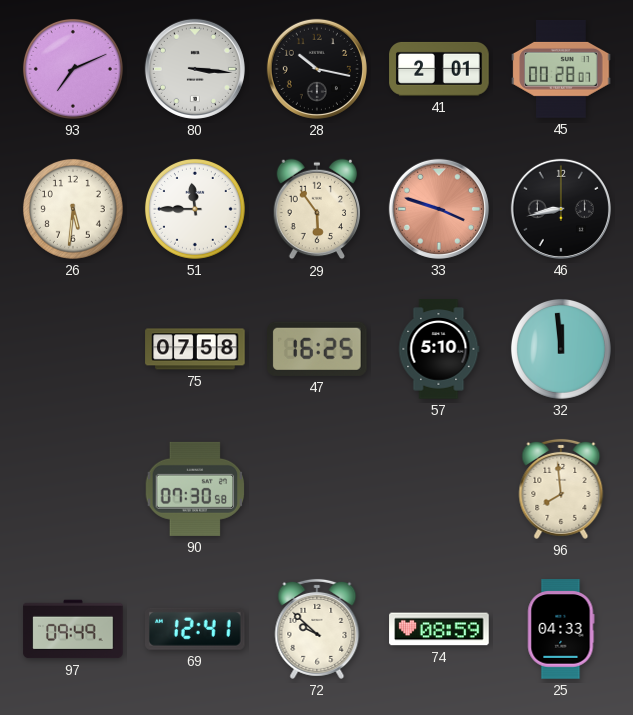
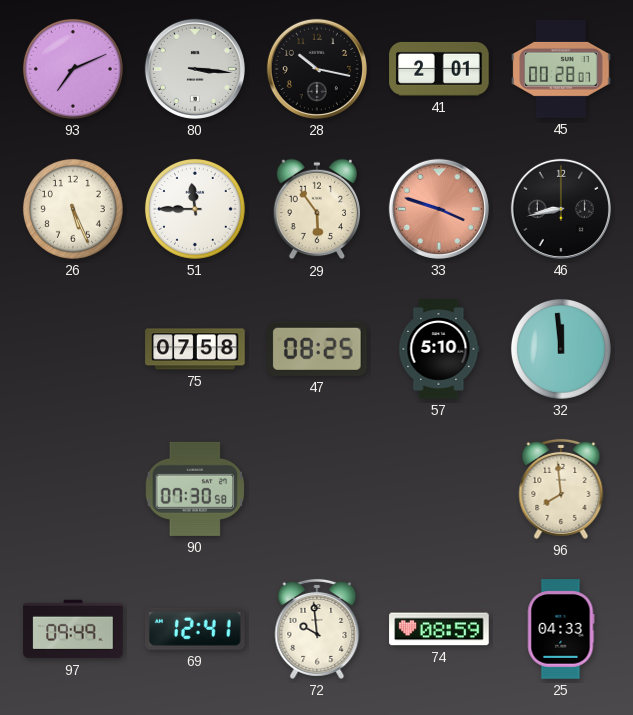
26: 5:31 -> 5:26 (73, 209)
47: 16:25 -> 08:25 (318, 349)
72: 9:52 -> 9:59 (317, 629)
